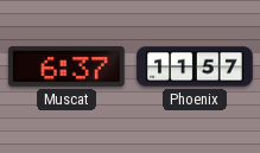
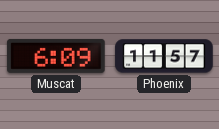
Muscat: 6:37 -> 6:09 (56, 56)
